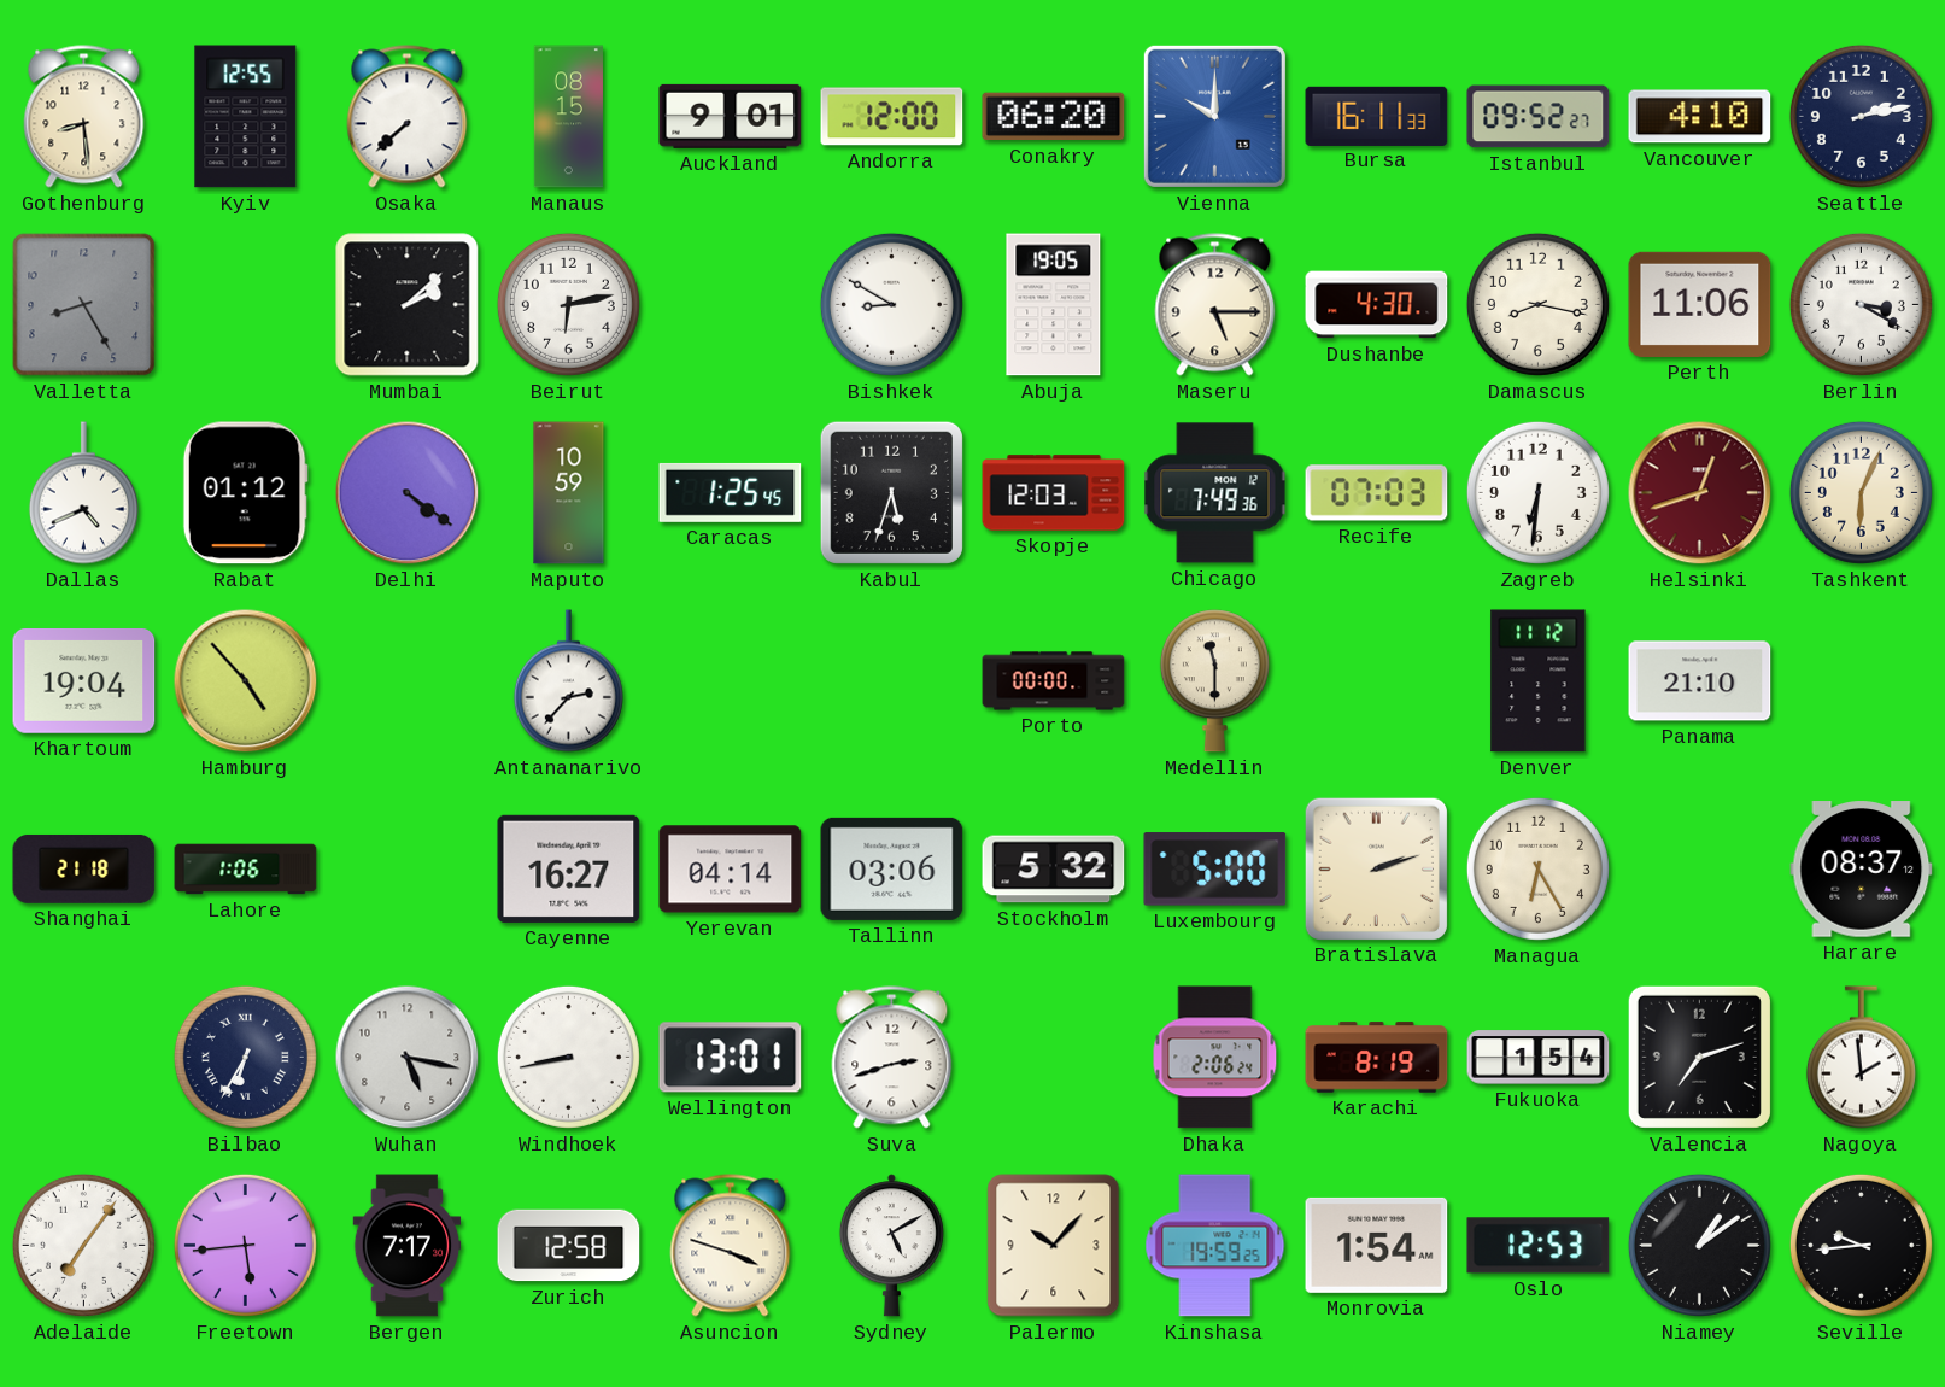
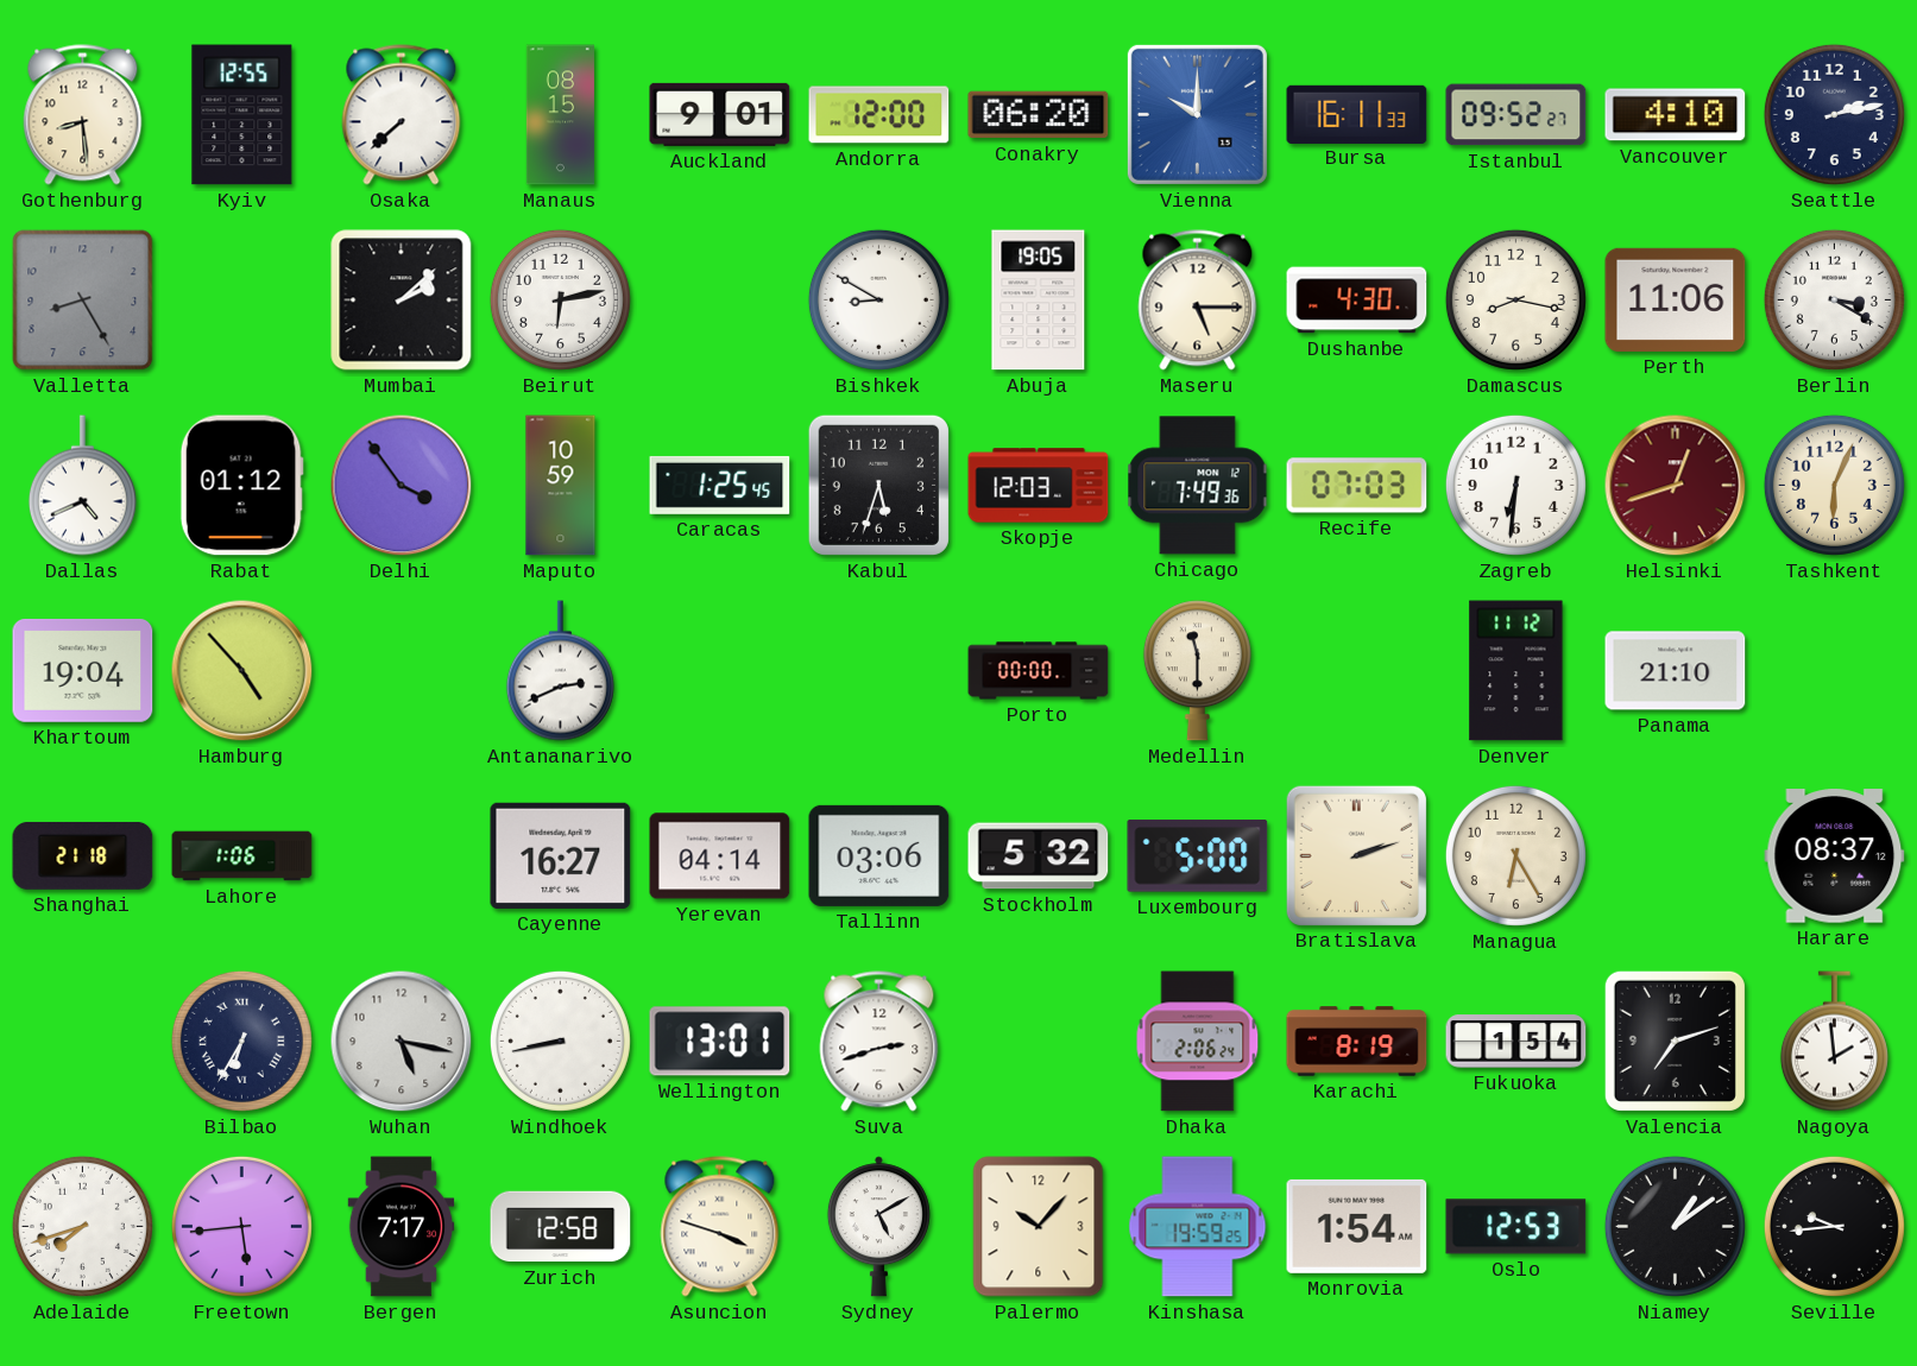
Delhi: 4:21 -> 3:54 (402, 486)
Antananarivo: 2:37 -> 2:41 (560, 671)
Adelaide: 7:06 -> 7:42 (82, 1226)
